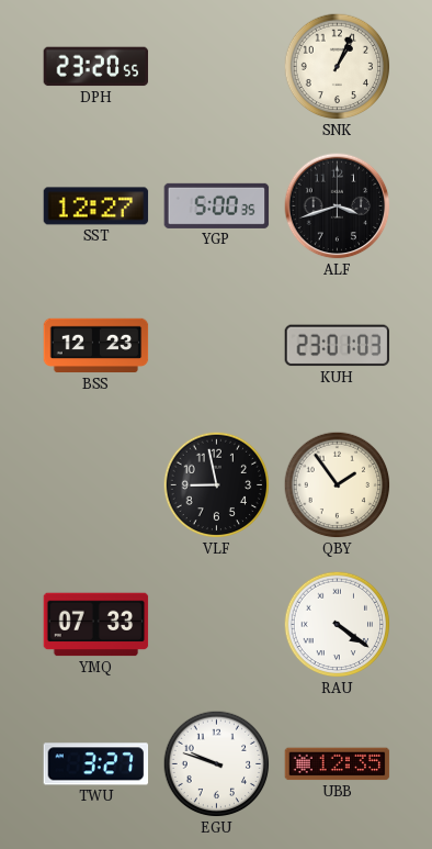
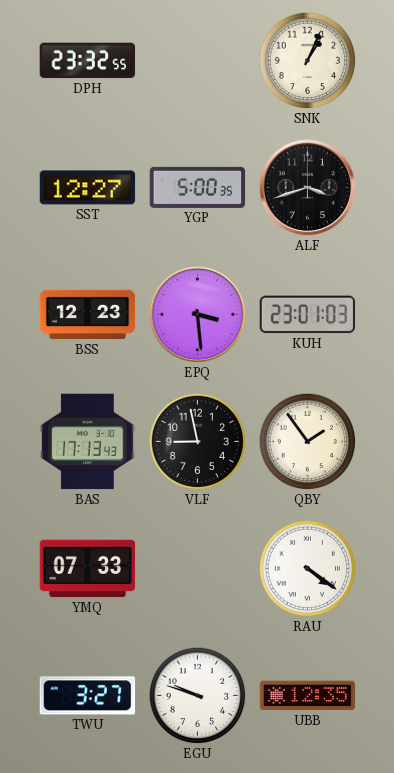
DPH: 23:20 -> 23:32 (88, 61)
EPQ: none -> 3:29 (198, 315)
BAS: none -> 17:13 (88, 442)
